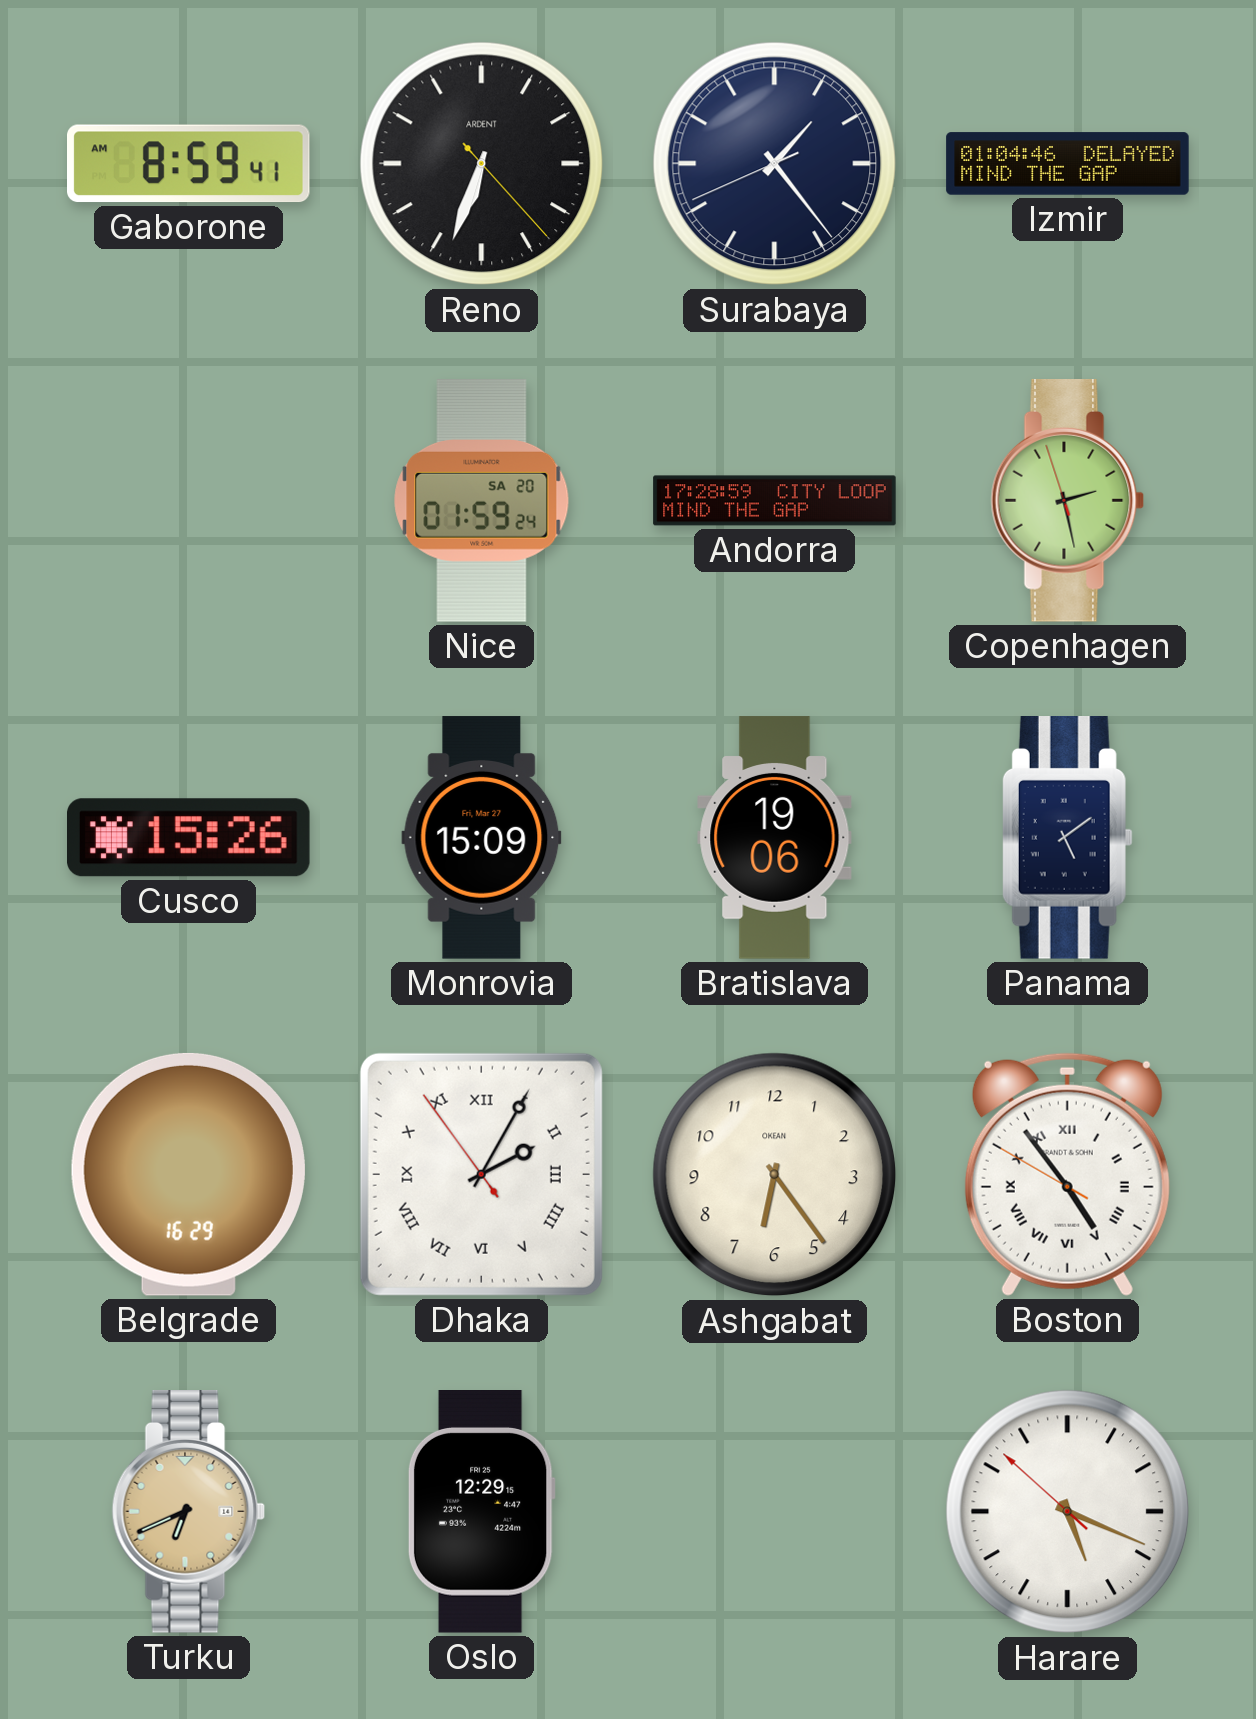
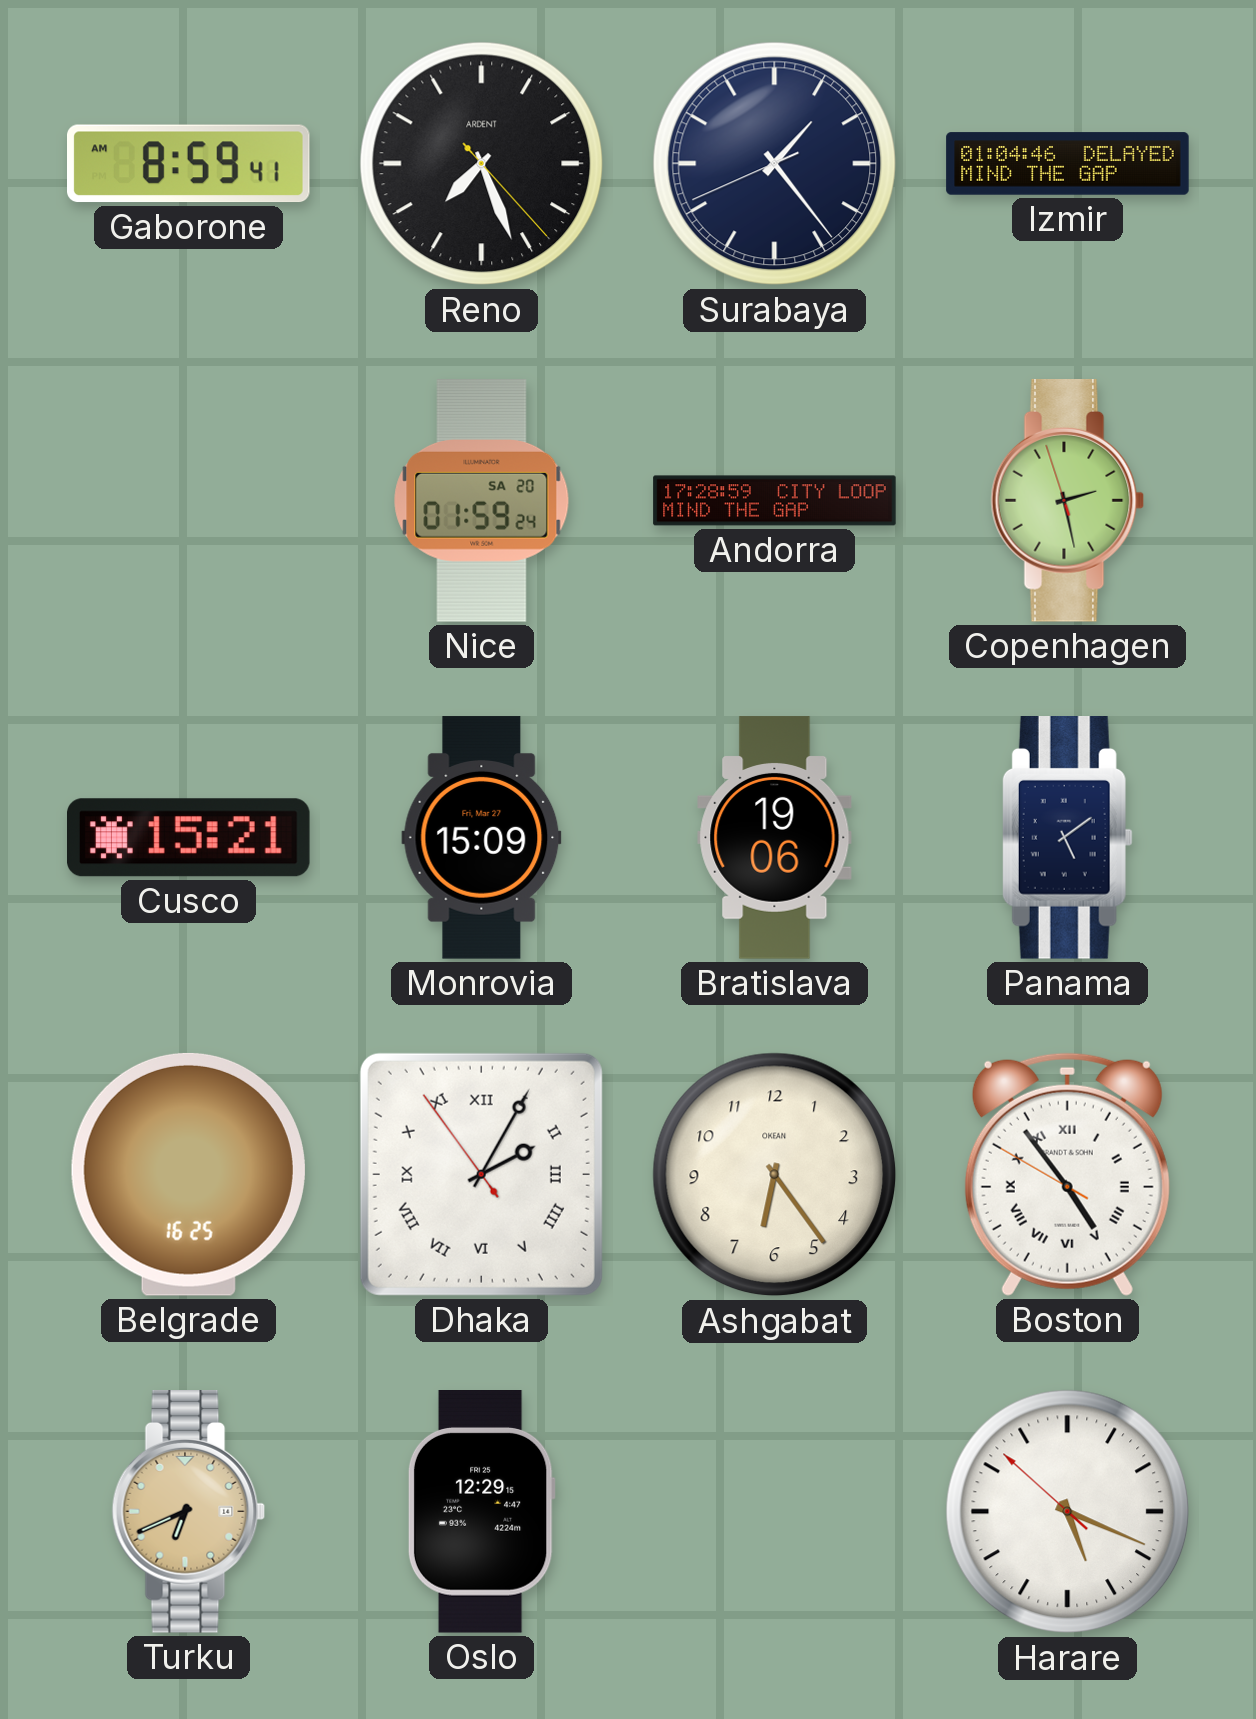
Reno: 6:33 -> 7:26 (482, 164)
Cusco: 15:26 -> 15:21 (189, 838)
Belgrade: 16:29 -> 16:25 (188, 1174)
